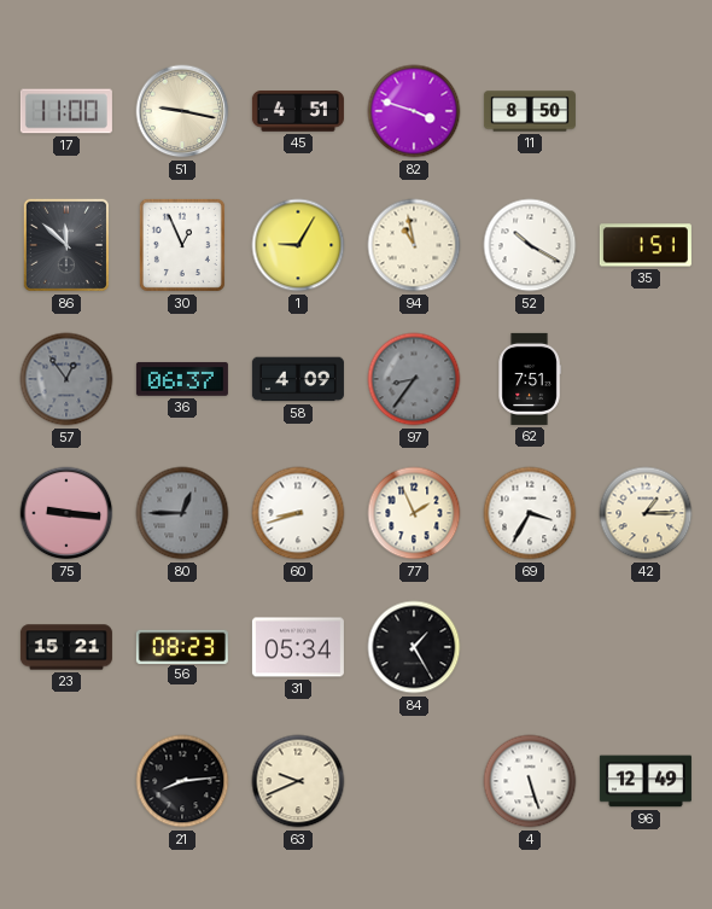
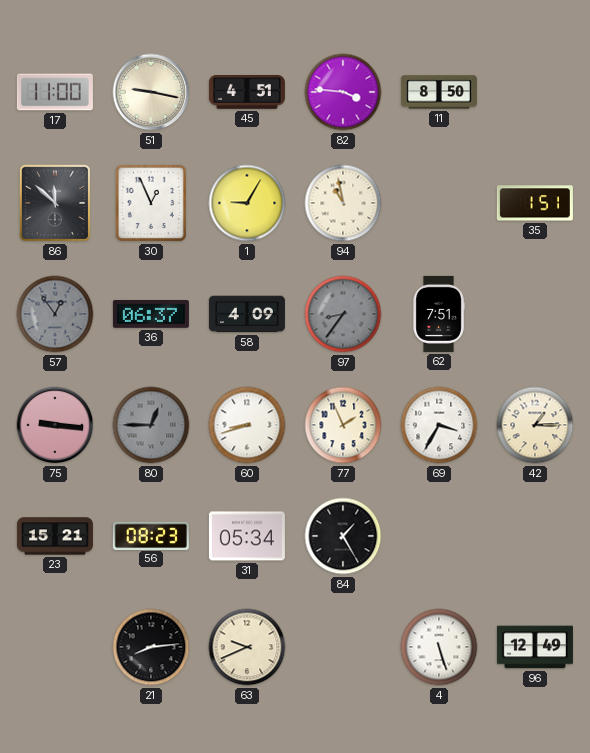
82: 3:48 -> 3:46 (343, 92)
52: 10:20 -> none (530, 245)
